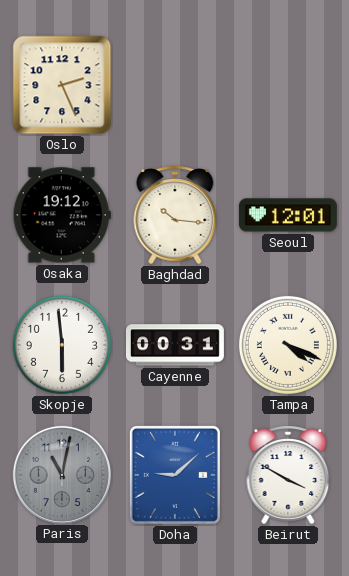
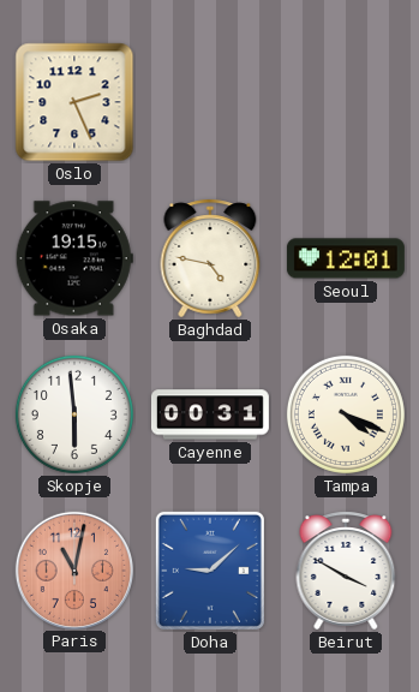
Osaka: 19:12 -> 19:15 (74, 258)
Baghdad: 10:16 -> 4:47 (210, 258)
Paris dial: grey -> salmon (73, 569)
